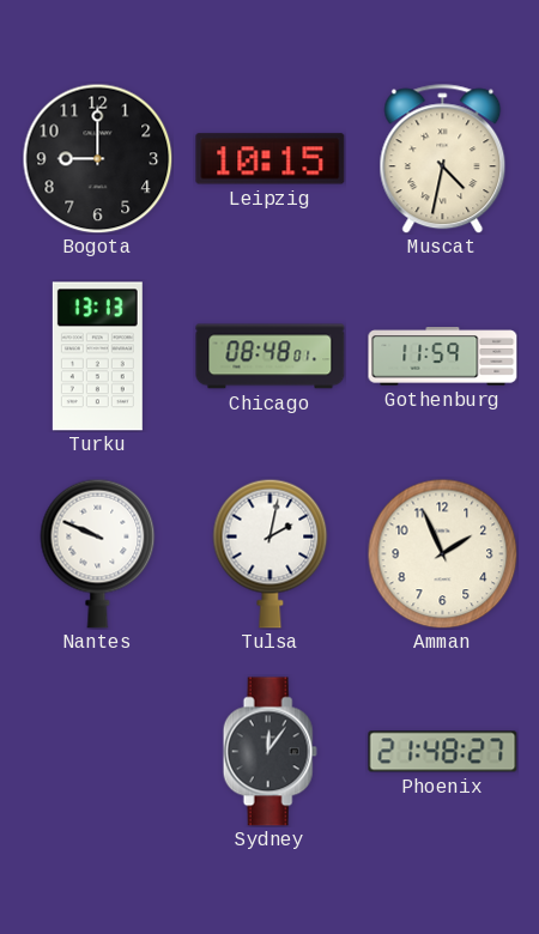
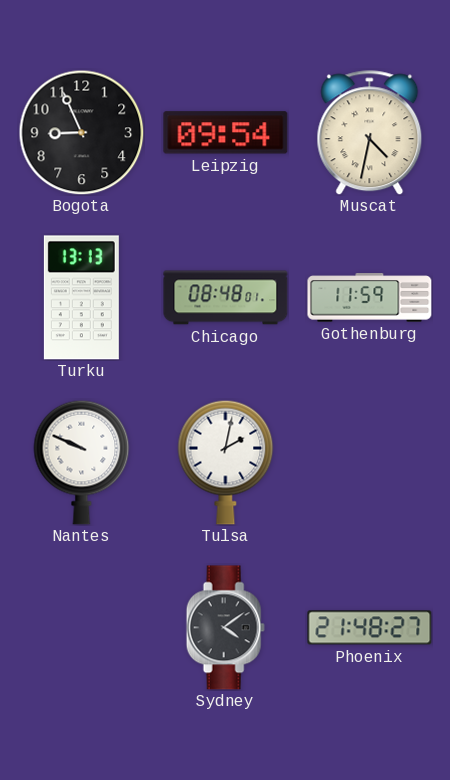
Bogota: 9:00 -> 8:56 (81, 132)
Leipzig: 10:15 -> 09:54 (226, 133)
Amman: 1:56 -> none (442, 553)
Sydney: 12:06 -> 4:09 (225, 628)
